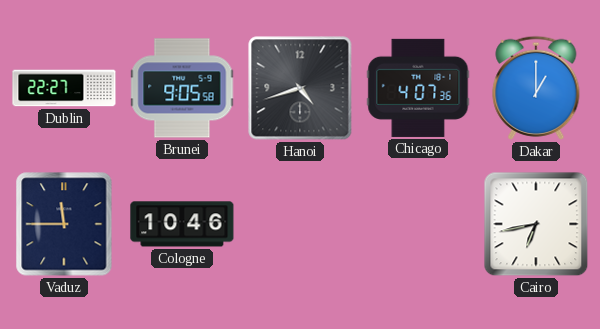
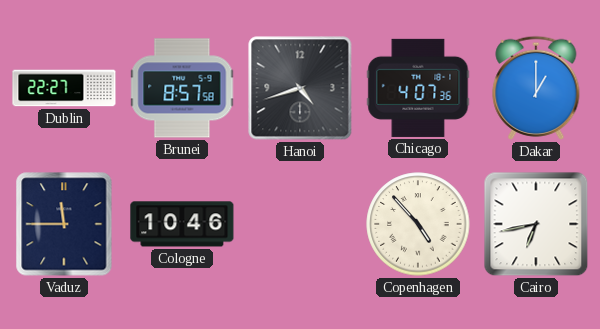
Brunei: 9:05 -> 8:57 (182, 88)
Copenhagen: none -> 4:53 (418, 224)
